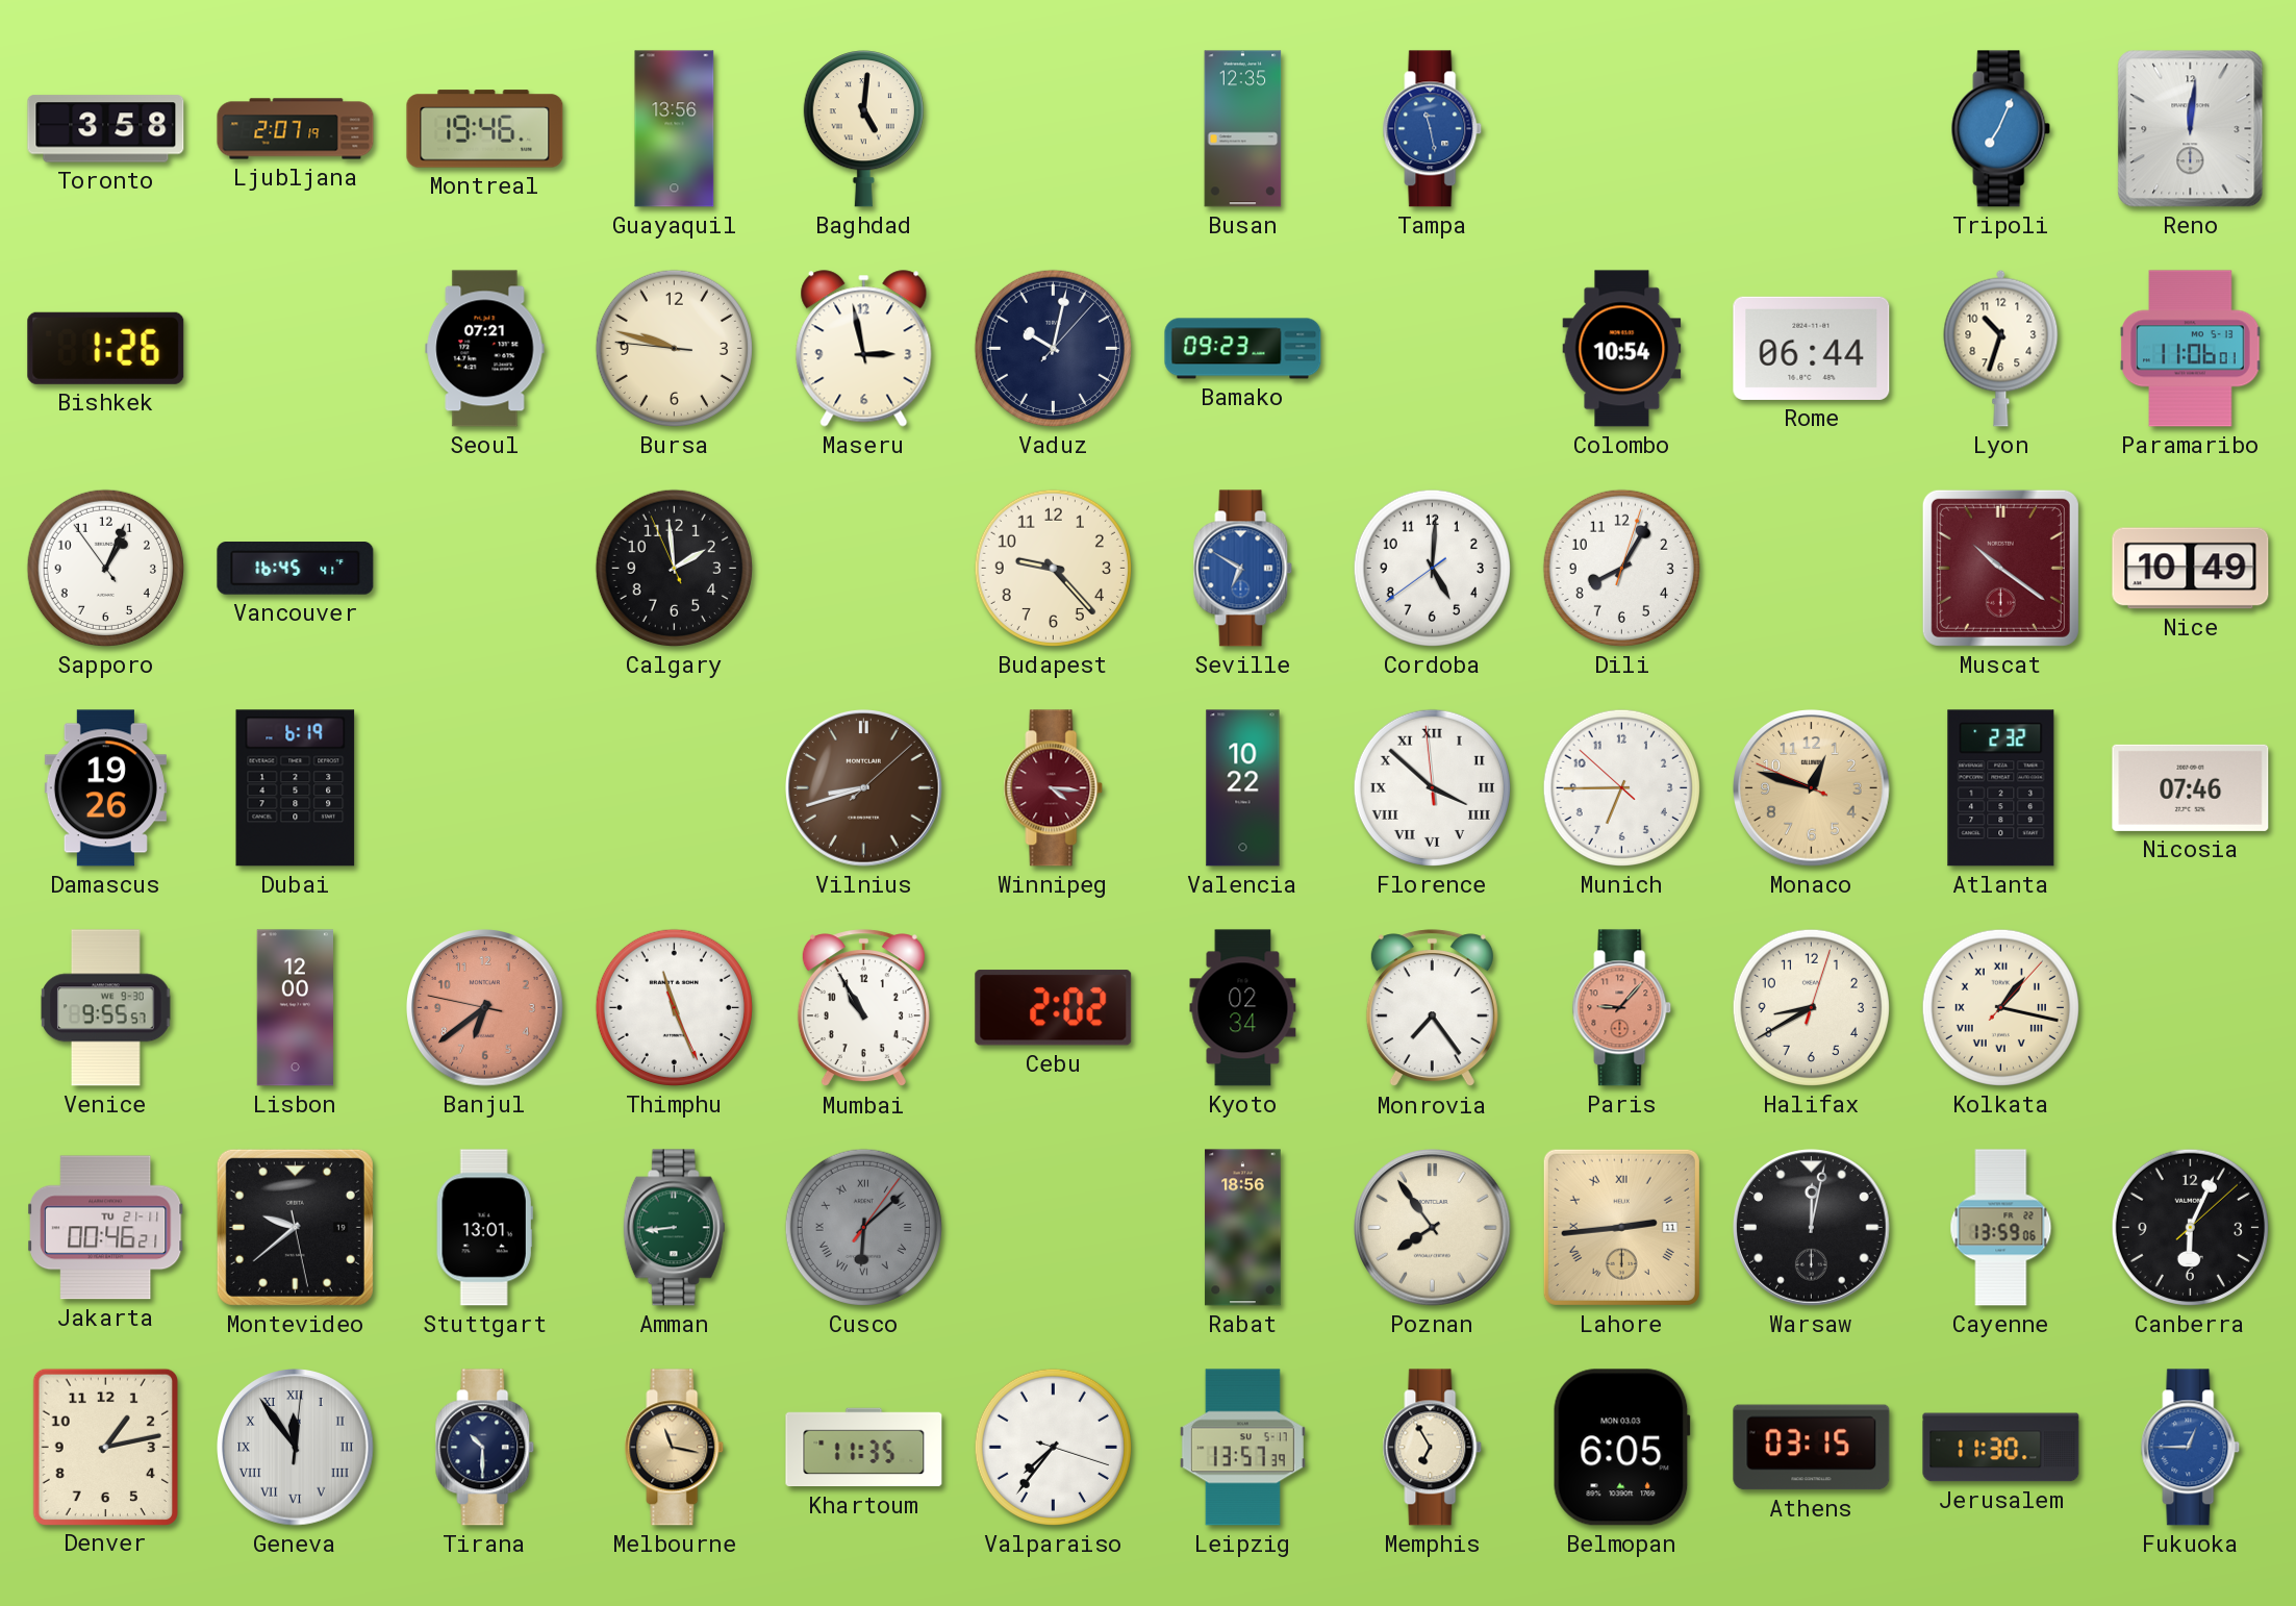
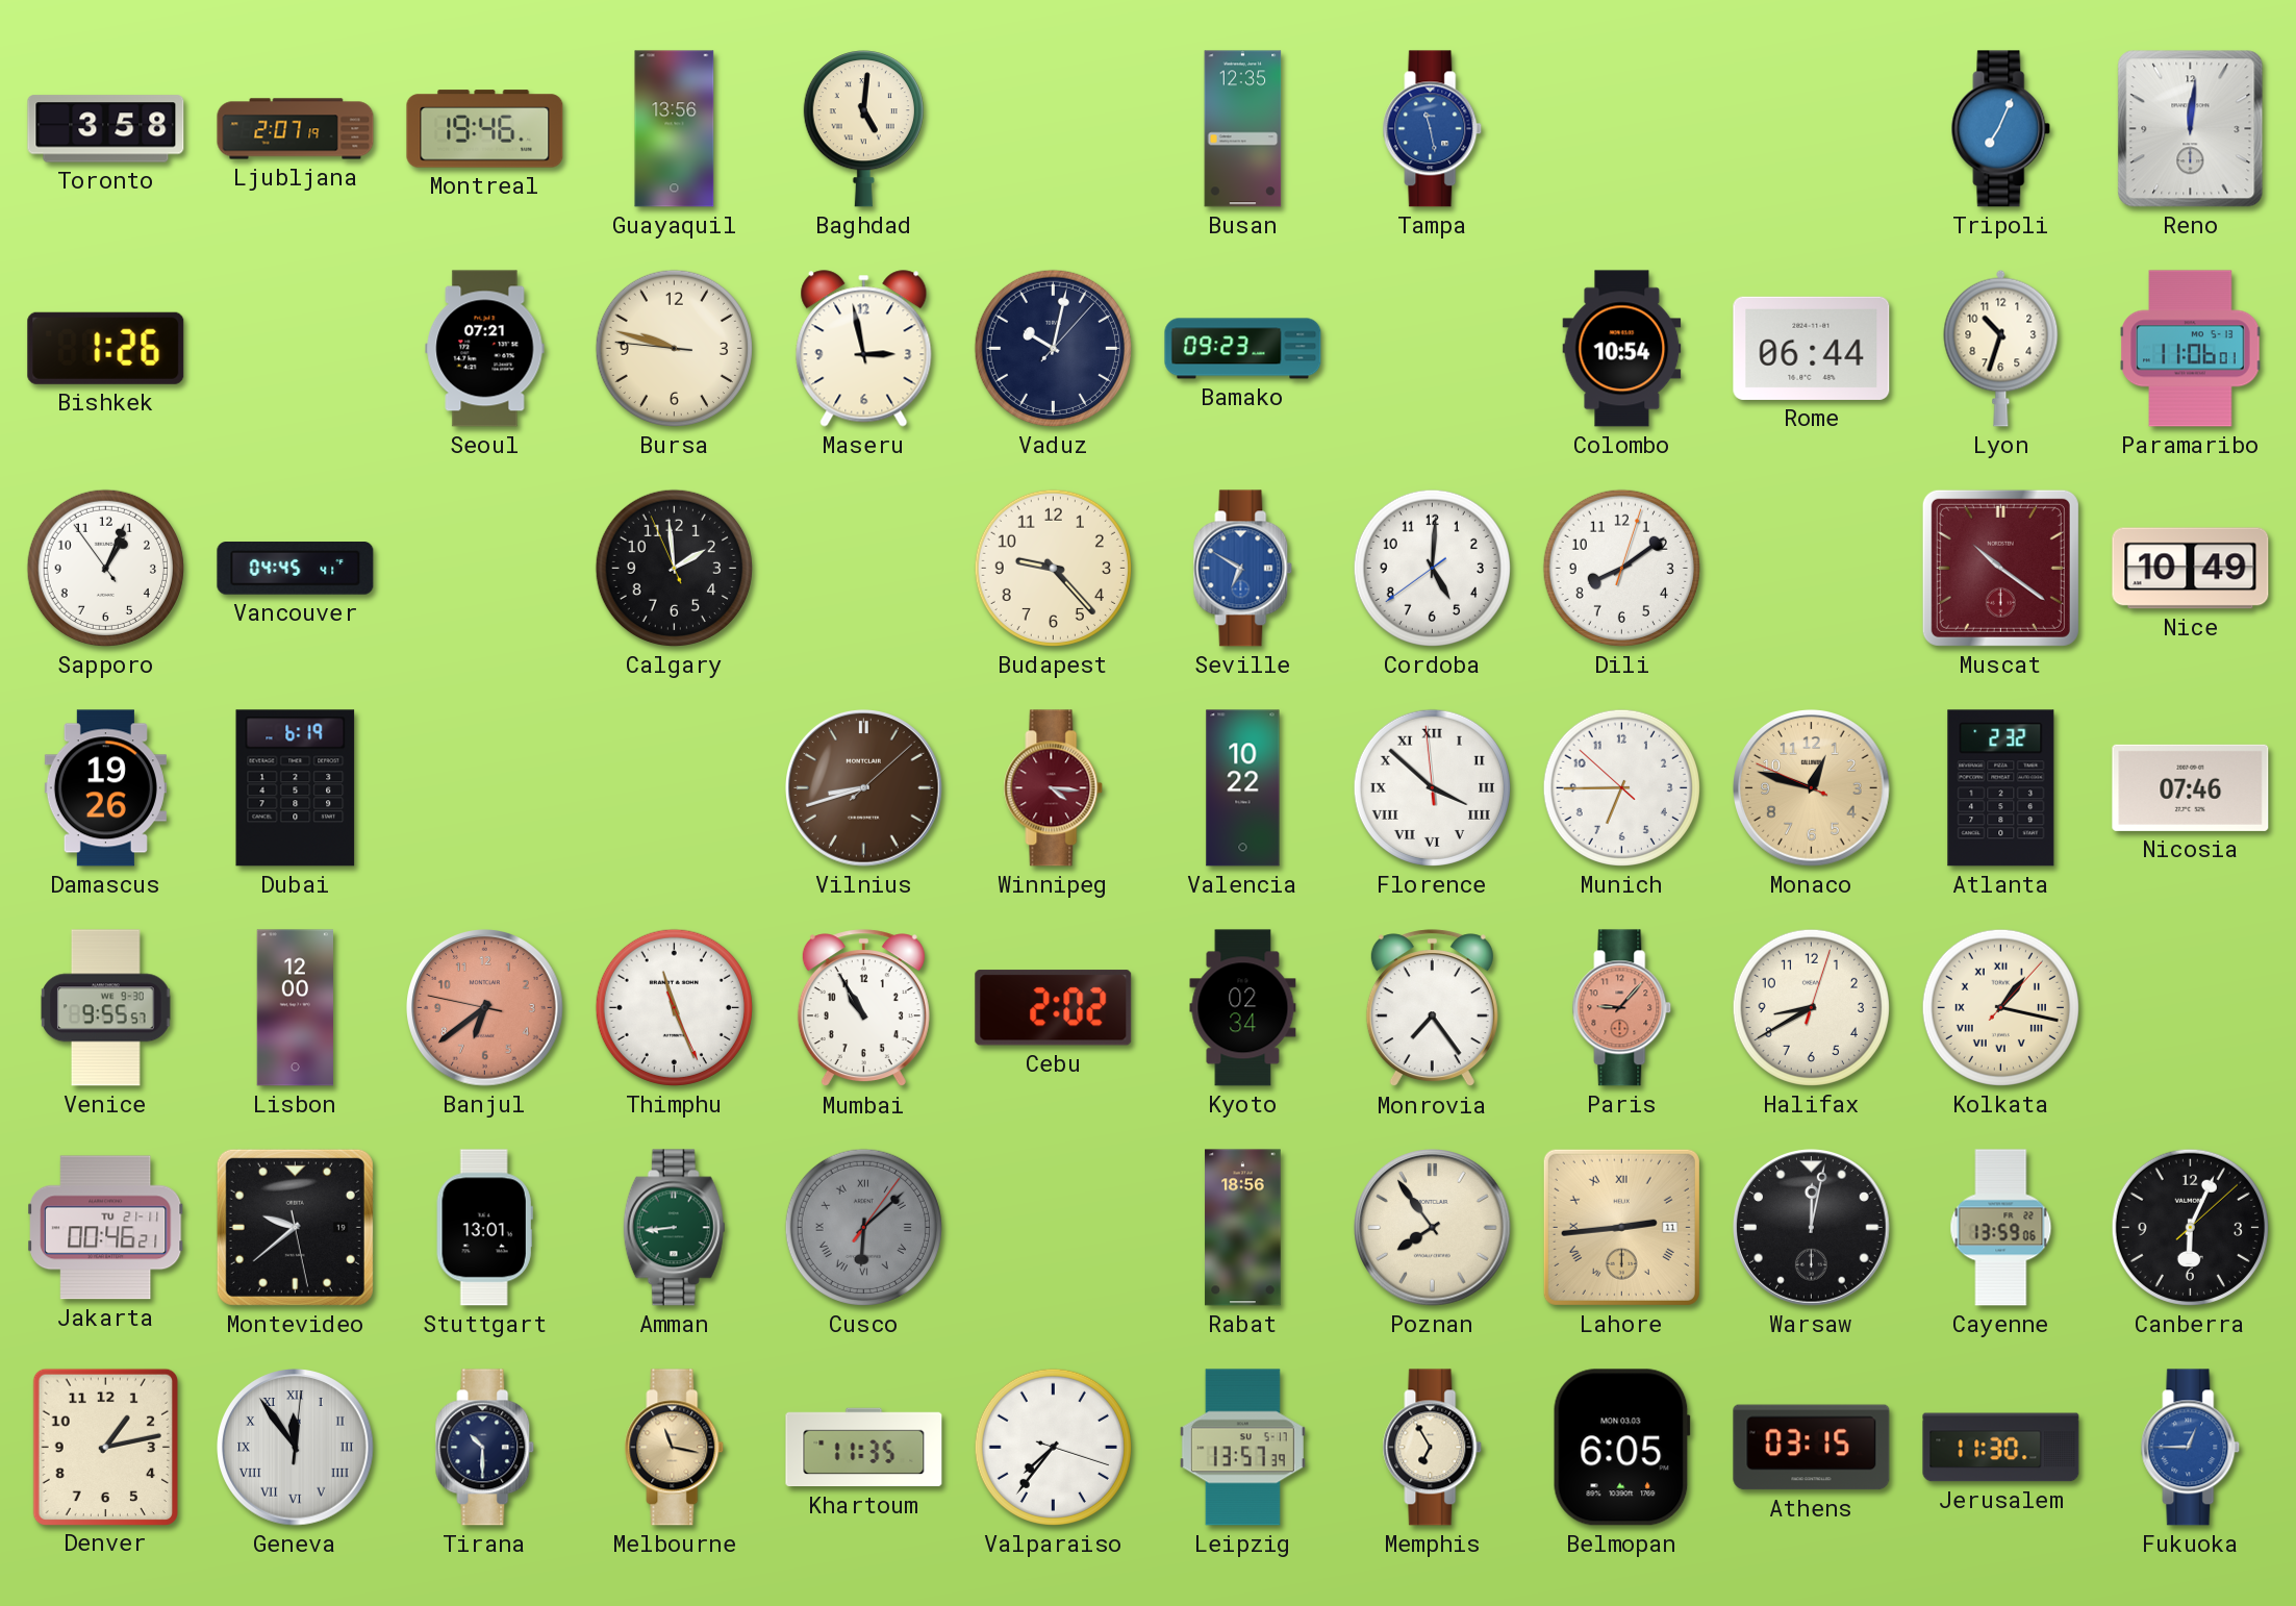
Vancouver: 16:45 -> 04:45 (296, 569)
Dili: 8:05 -> 8:09 (1621, 568)
